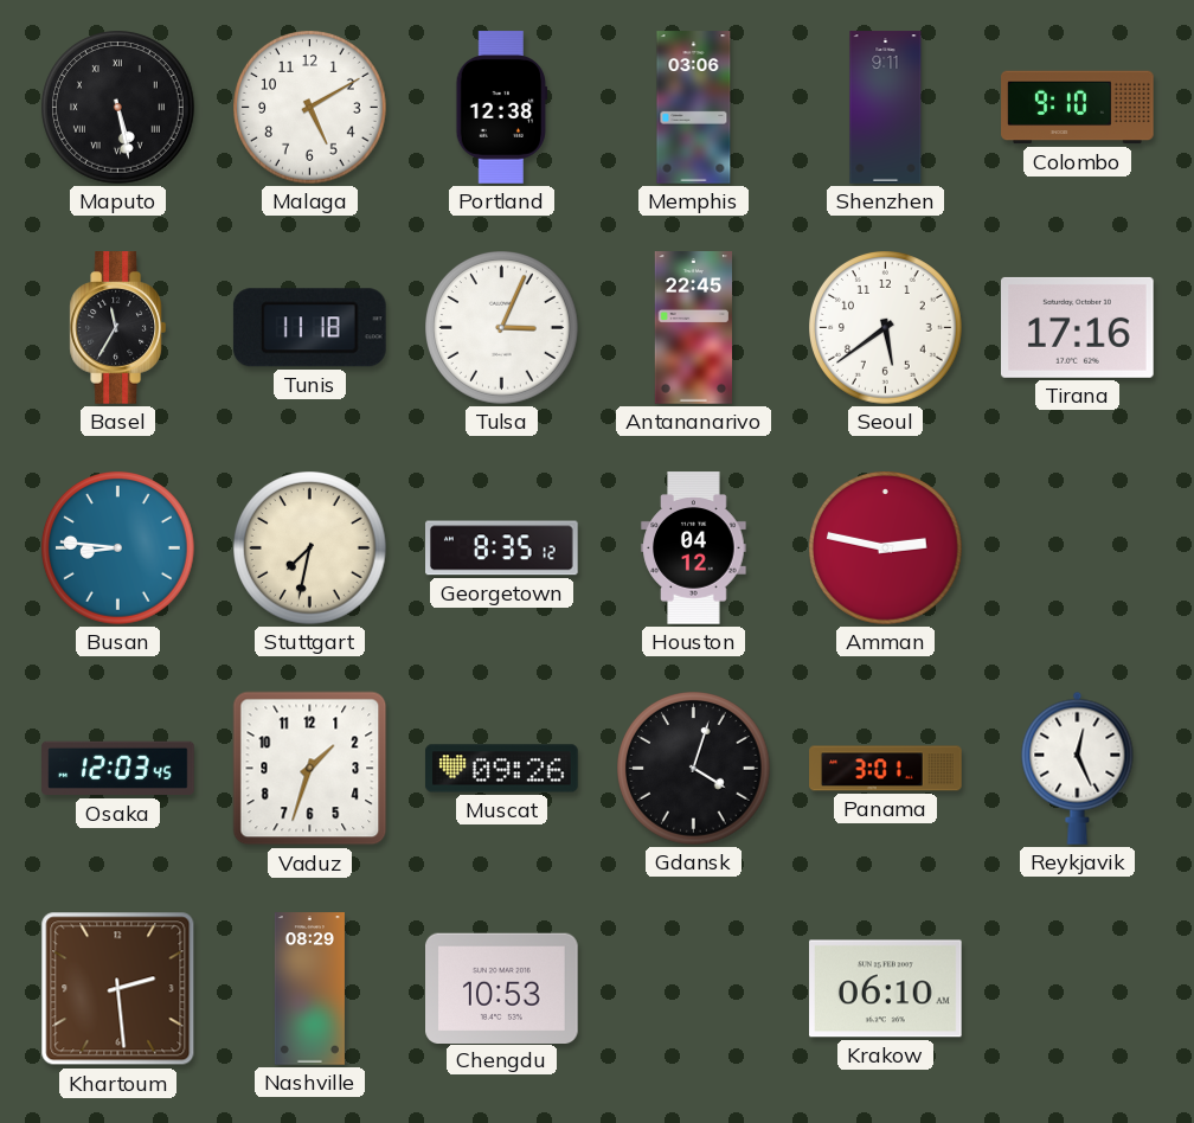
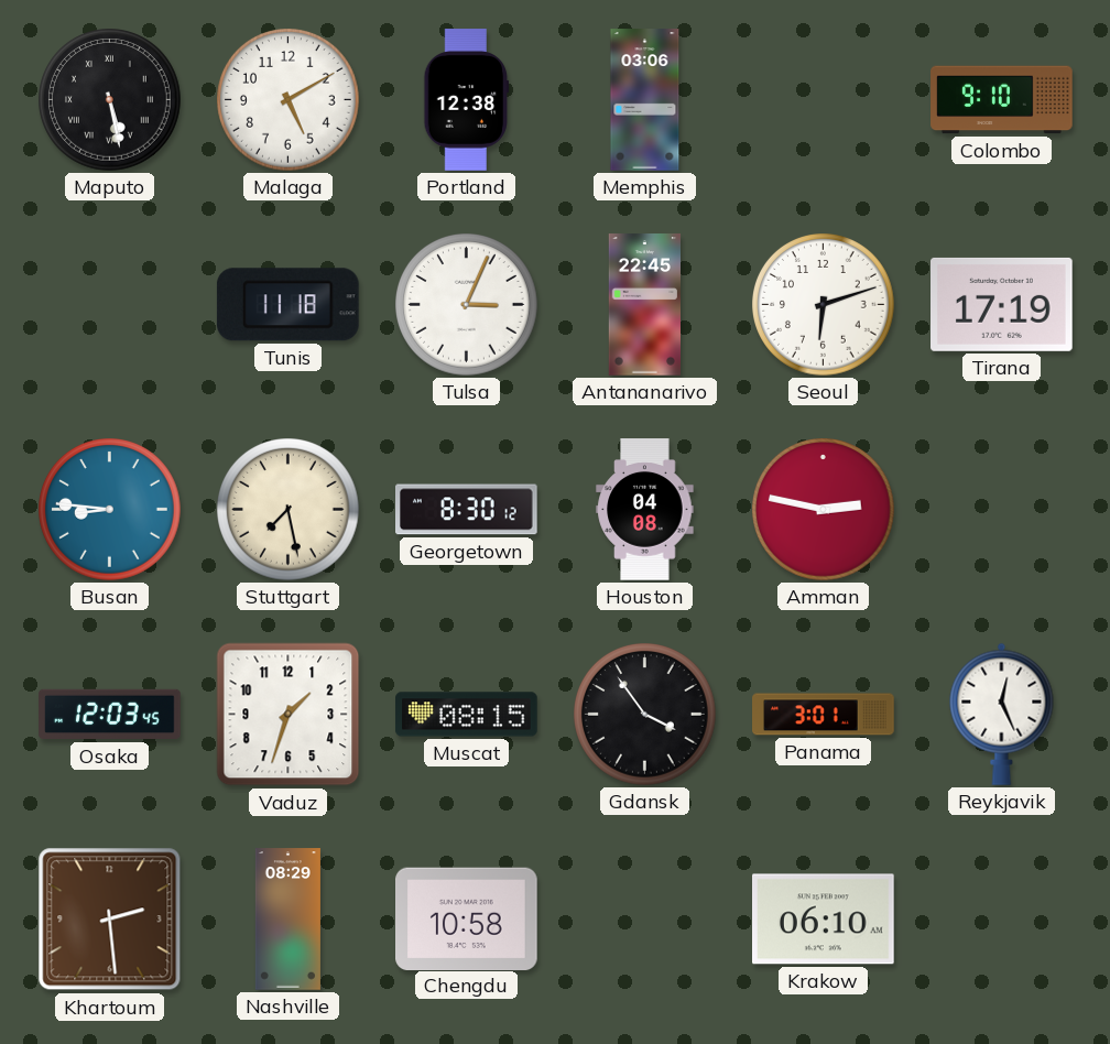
Shenzhen: 9:11 -> none (886, 108)
Basel: 11:35 -> none (117, 328)
Seoul: 5:39 -> 6:12 (824, 305)
Tirana: 17:16 -> 17:19 (1002, 304)
Stuttgart: 7:32 -> 7:28 (289, 510)
Georgetown: 8:35 -> 8:30 (467, 510)
Houston: 04:12 -> 04:08 (645, 510)
Muscat: 09:26 -> 08:15 (467, 715)
Gdansk: 4:03 -> 3:54 (645, 715)
Chengdu: 10:53 -> 10:58 (467, 918)
